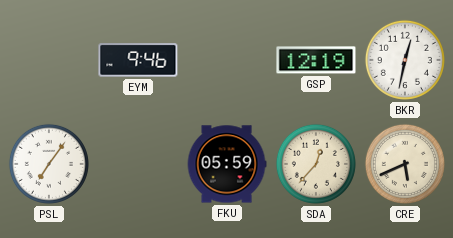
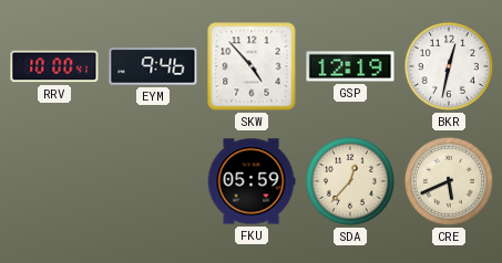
RRV: none -> 10:00 (54, 66)
SKW: none -> 4:53 (252, 66)
PSL: 7:06 -> none (49, 164)
